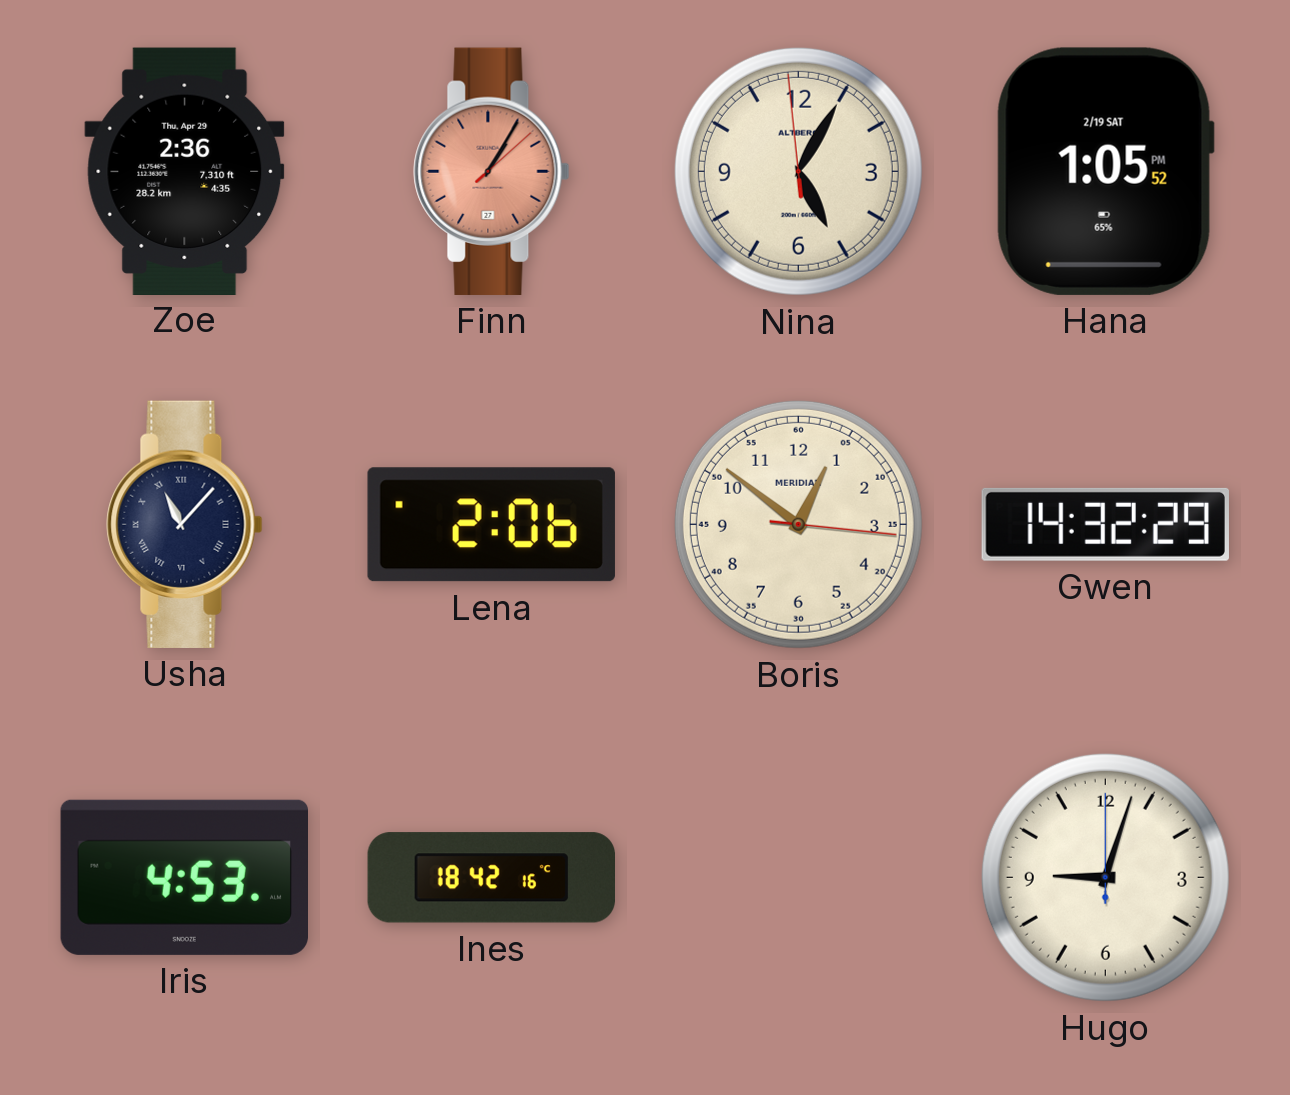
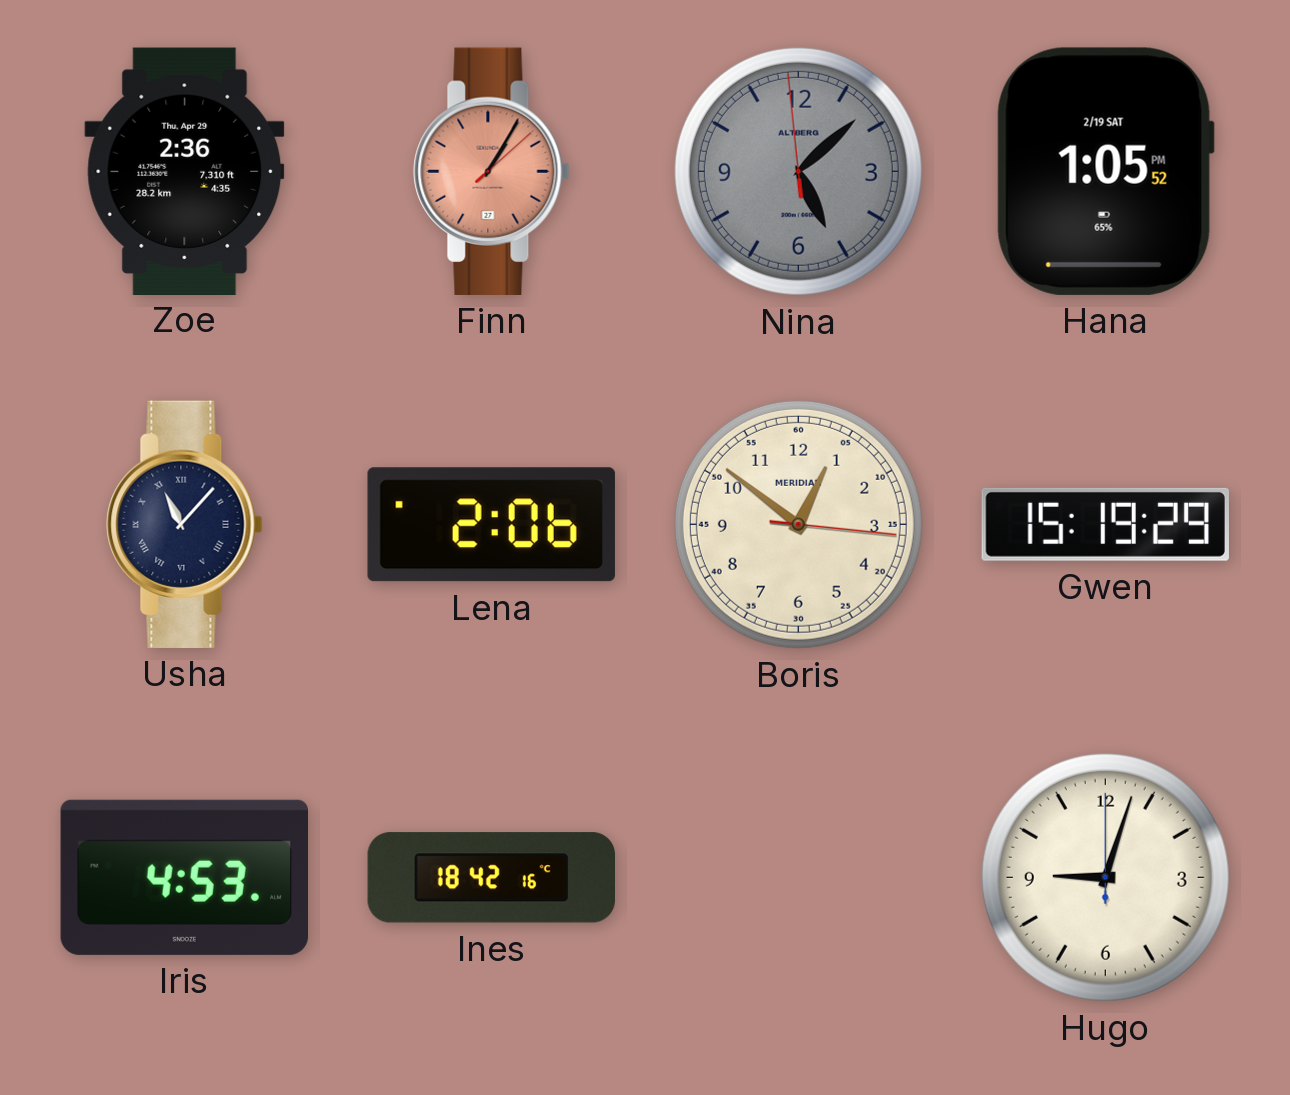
Nina: 5:04 -> 5:07 (798, 171)
Nina dial: cream -> grey (798, 171)
Gwen: 14:32 -> 15:19 (1105, 524)
